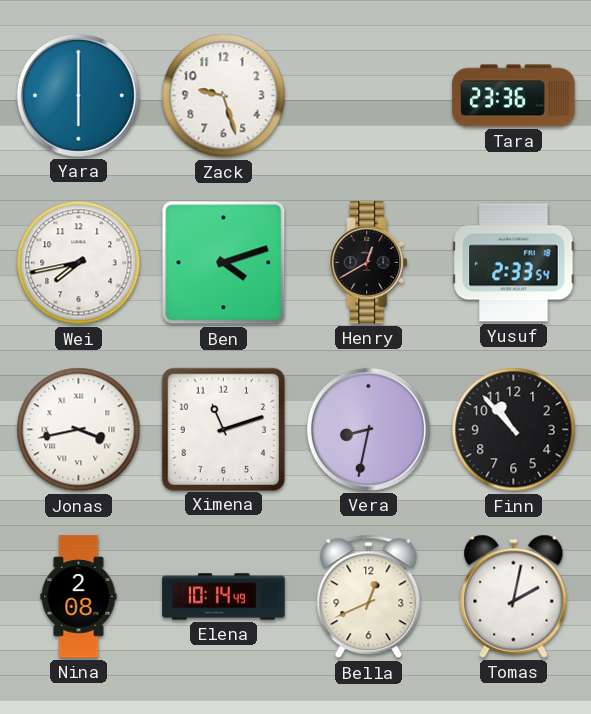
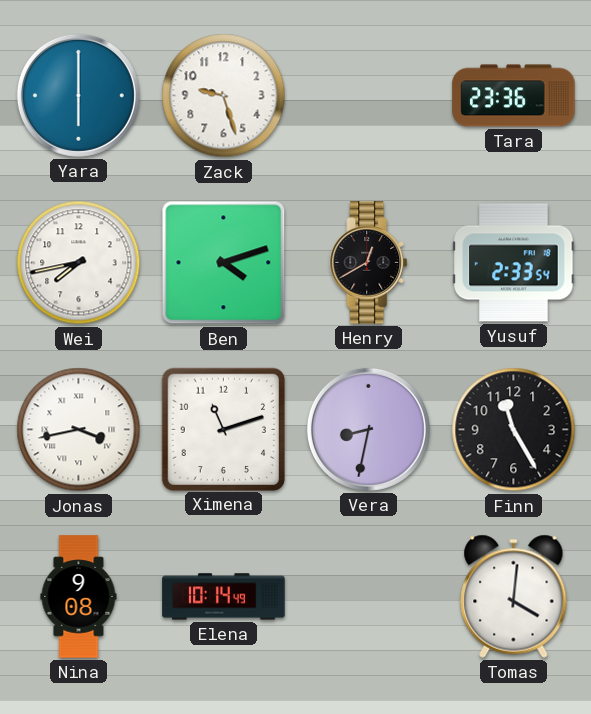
Finn: 10:53 -> 11:25 (514, 430)
Nina: 2:08 -> 9:08 (79, 597)
Bella: 12:41 -> none (369, 597)
Tomas: 2:02 -> 4:01 (514, 596)
